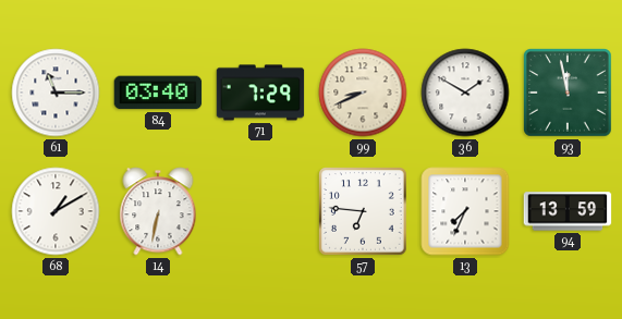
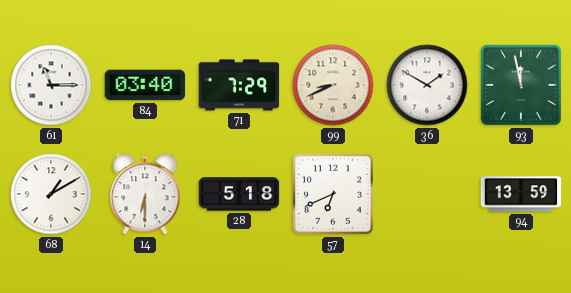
14: 6:32 -> 6:30 (145, 194)
28: none -> 5:18 (239, 194)
57: 6:46 -> 6:41 (334, 195)
13: 7:34 -> none (465, 211)
